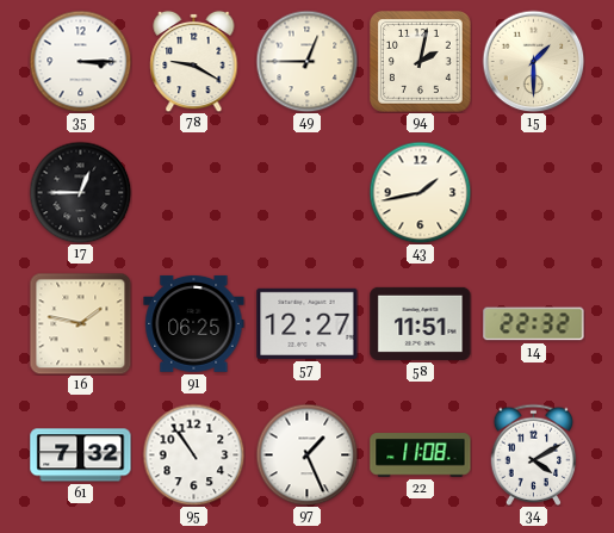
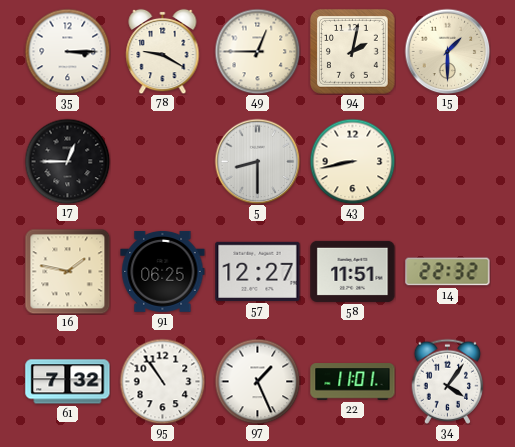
5: none -> 8:30 (257, 161)
43: 1:43 -> 8:43 (352, 161)
22: 11:08 -> 11:01 (353, 382)
34: 4:10 -> 4:06 (448, 381)
